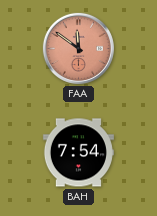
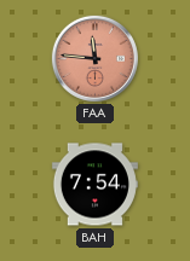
FAA: 11:51 -> 11:46 (94, 58)
